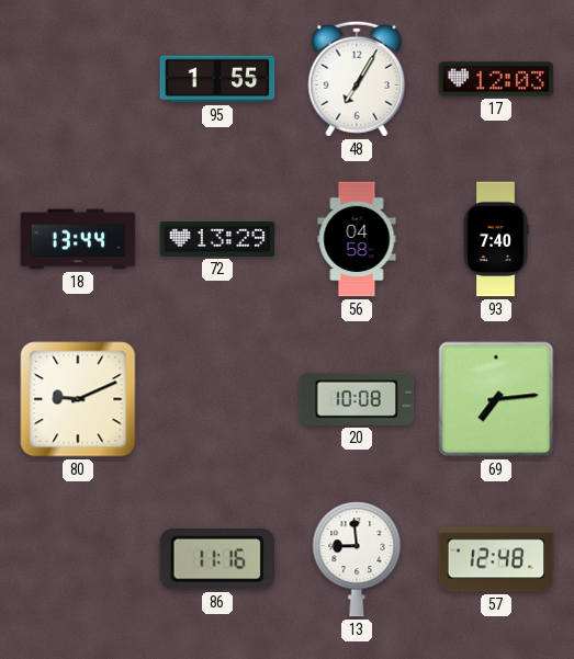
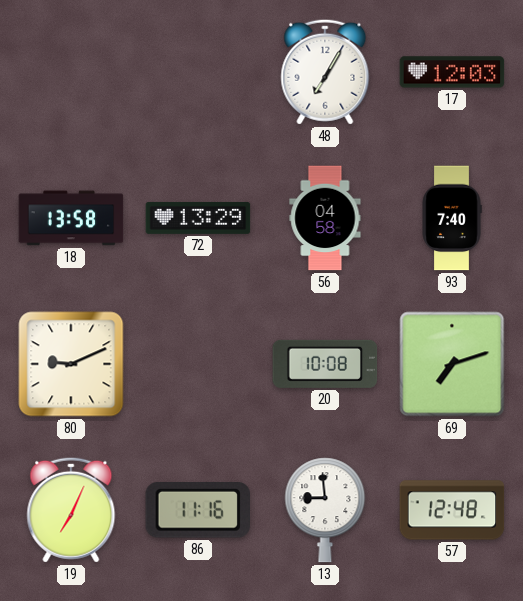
95: 1:55 -> none (217, 79)
18: 13:44 -> 13:58 (71, 218)
69: 7:14 -> 7:12 (452, 364)
19: none -> 7:04 (71, 510)
